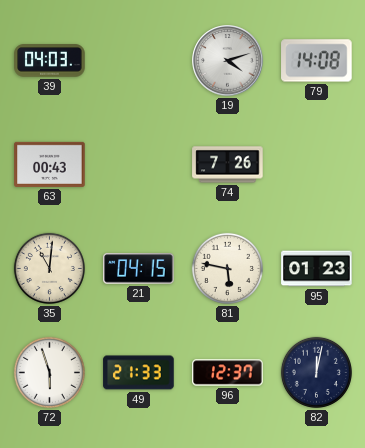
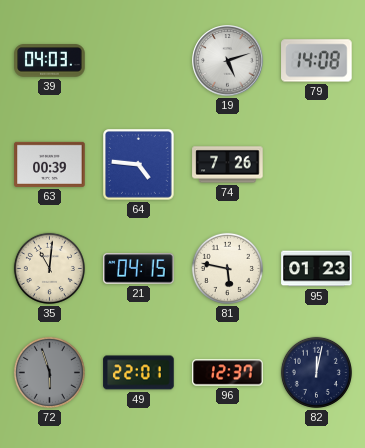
19: 4:12 -> 5:12 (228, 61)
63: 00:43 -> 00:39 (50, 164)
64: none -> 4:46 (139, 165)
72 dial: white -> grey (49, 372)
49: 21:33 -> 22:01 (139, 373)
